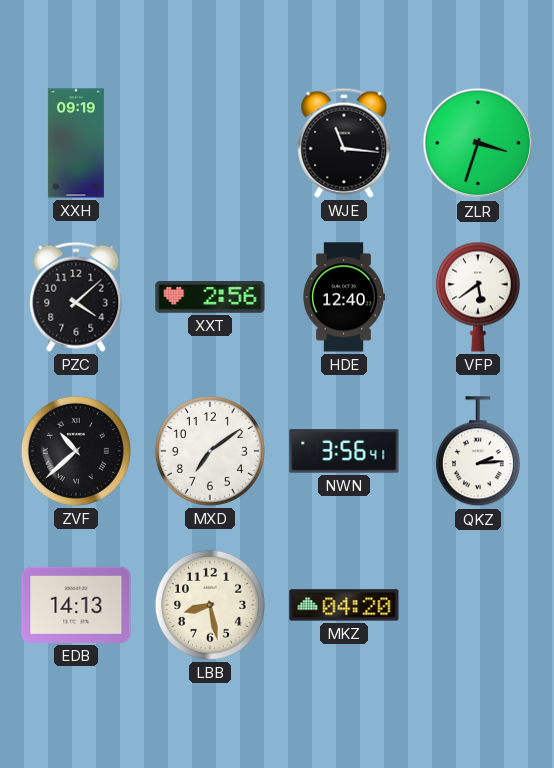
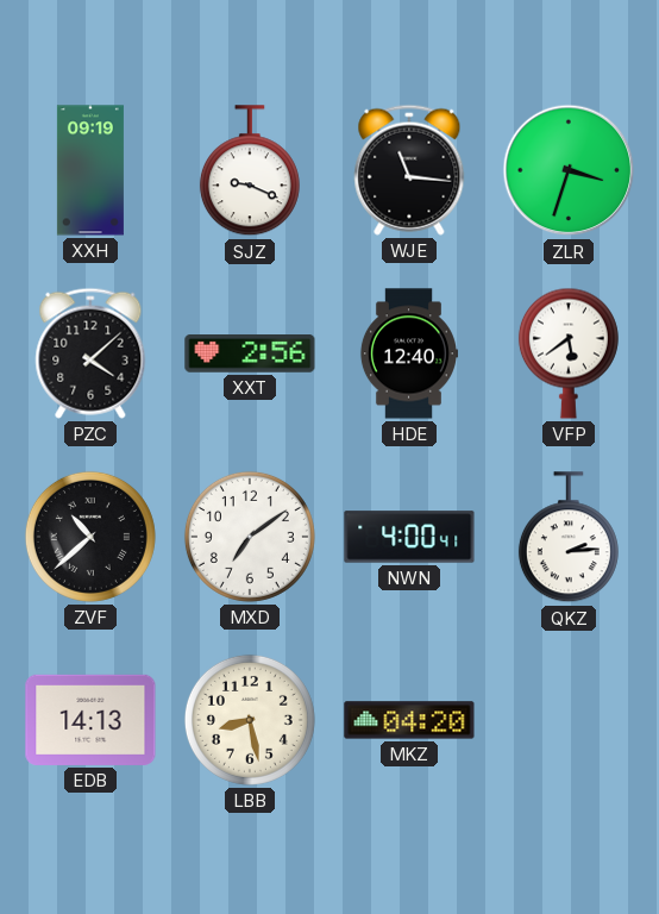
SJZ: none -> 9:19 (250, 171)
NWN: 3:56 -> 4:00 (409, 537)
